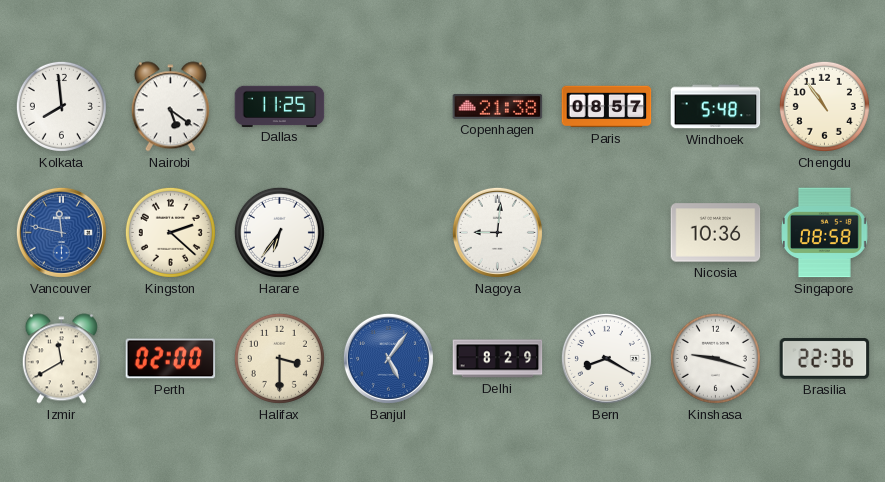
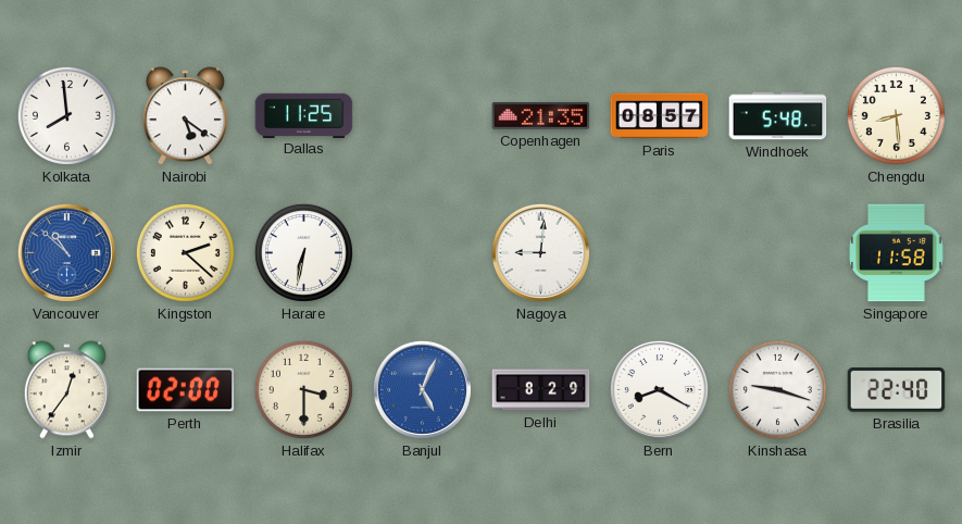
Copenhagen: 21:38 -> 21:35 (541, 116)
Chengdu: 10:54 -> 8:29 (896, 115)
Vancouver: 11:47 -> 10:52 (66, 252)
Harare: 6:36 -> 6:32 (303, 252)
Nicosia: 10:36 -> none (716, 233)
Singapore: 08:58 -> 11:58 (897, 253)
Izmir: 11:40 -> 12:36 (66, 390)
Banjul: 5:06 -> 5:04 (422, 389)
Brasilia: 22:36 -> 22:40 (897, 390)
